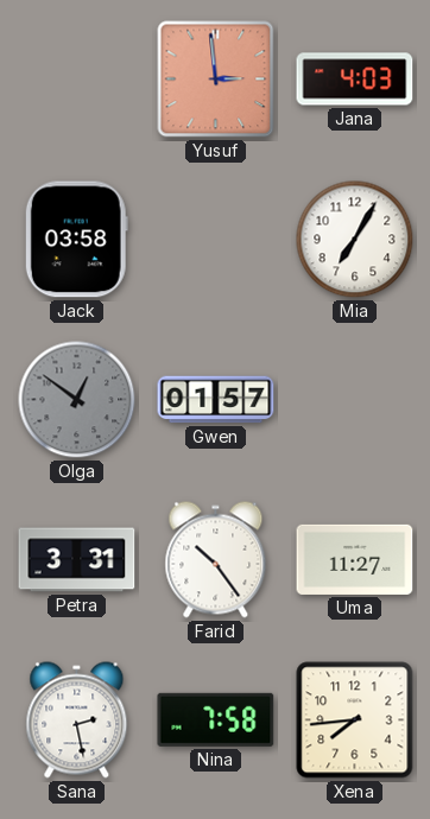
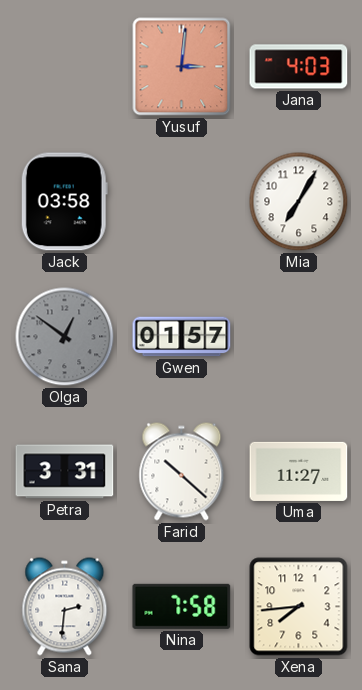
Yusuf: 2:59 -> 3:01 (182, 67)
Farid: 10:24 -> 10:22 (182, 472)
Sana: 2:28 -> 2:31 (65, 607)
